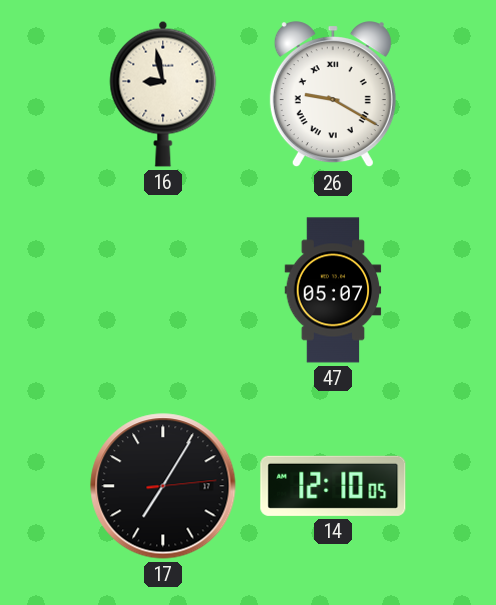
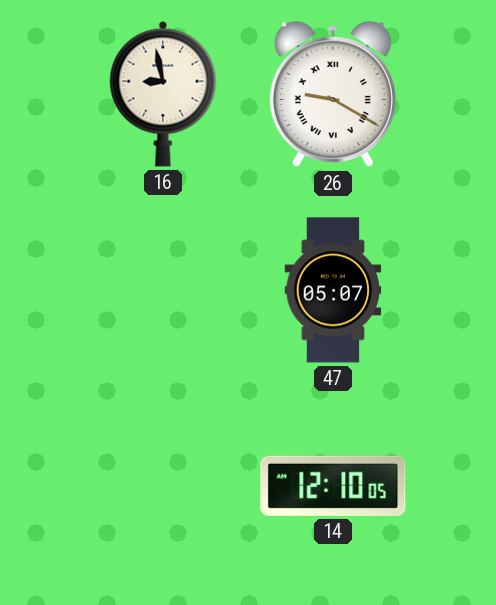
17: 7:05 -> none (163, 486)
